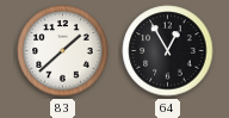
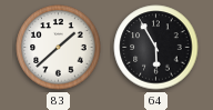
64: 12:55 -> 5:55 (156, 48)
